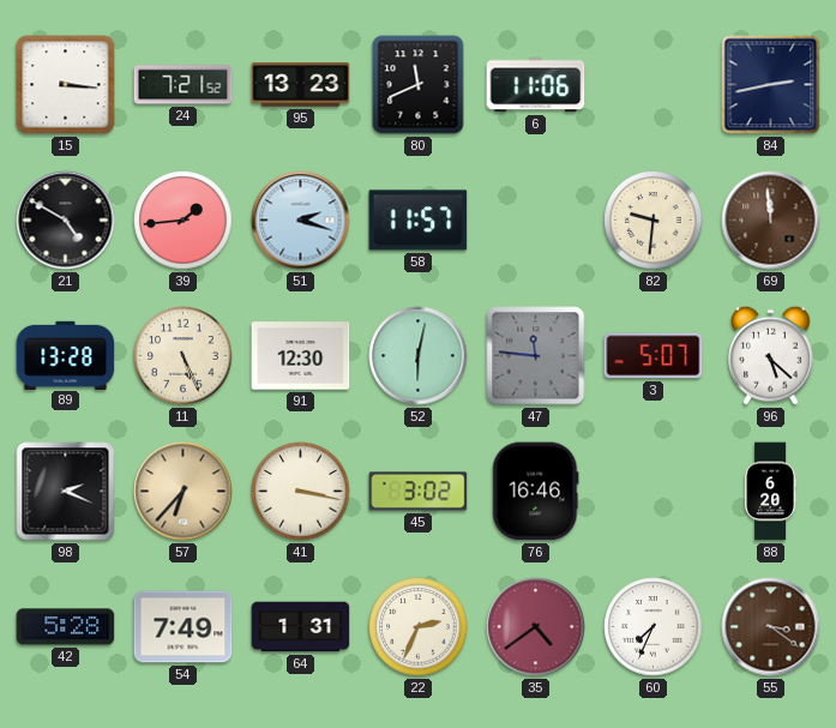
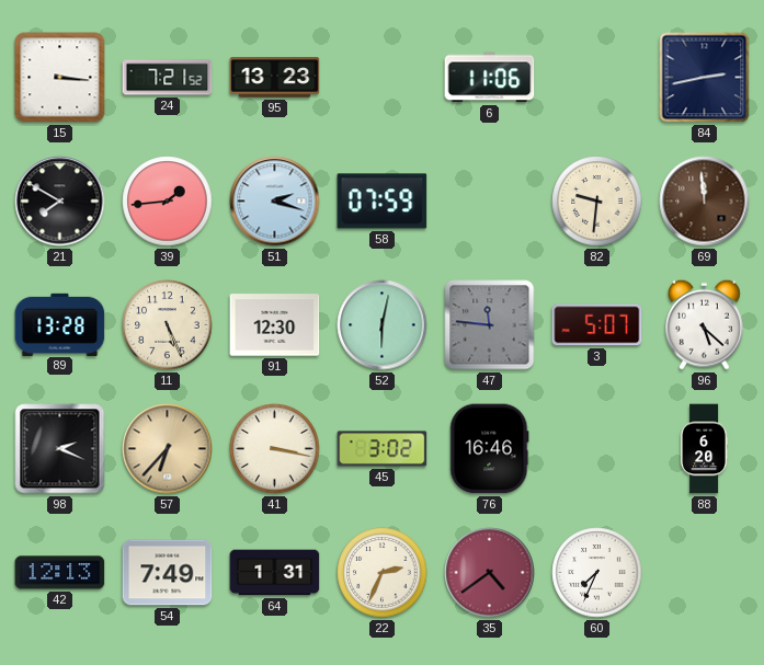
80: 11:41 -> none (419, 85)
21: 4:50 -> 7:50 (60, 202)
58: 11:57 -> 07:59 (383, 202)
42: 5:28 -> 12:13 (60, 573)
55: 3:21 -> none (771, 627)
